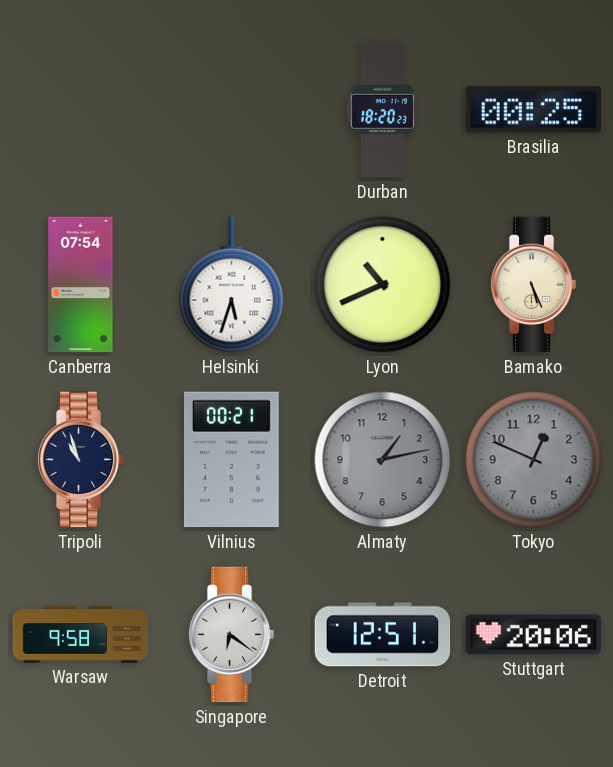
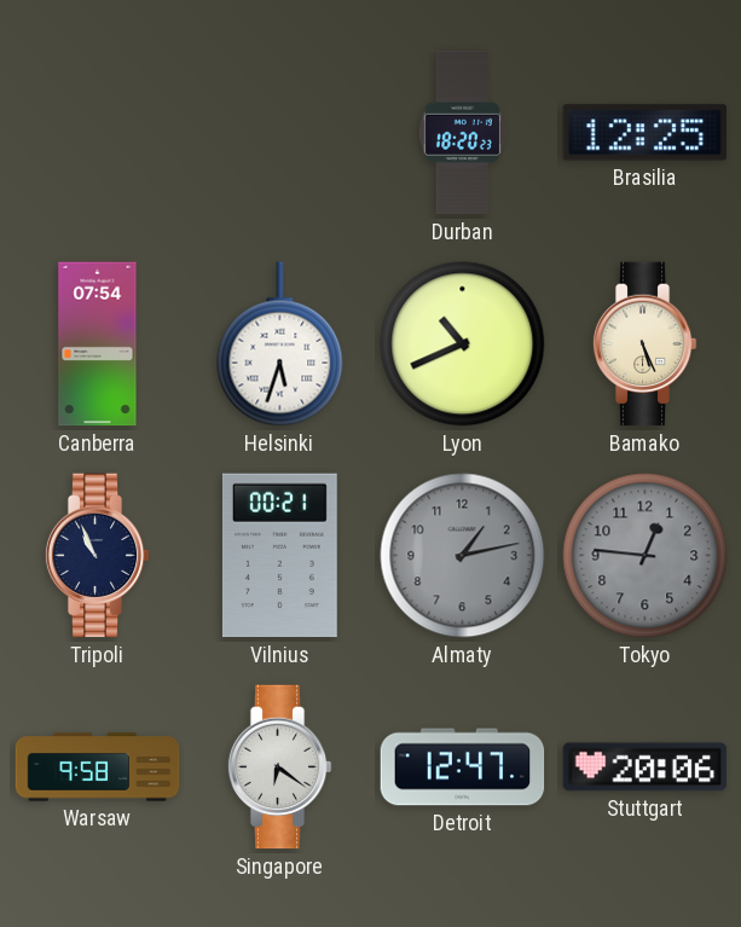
Brasilia: 00:25 -> 12:25 (646, 133)
Tripoli: 10:57 -> 10:56 (97, 556)
Tokyo: 12:49 -> 12:46 (646, 556)
Detroit: 12:51 -> 12:47 (463, 767)
